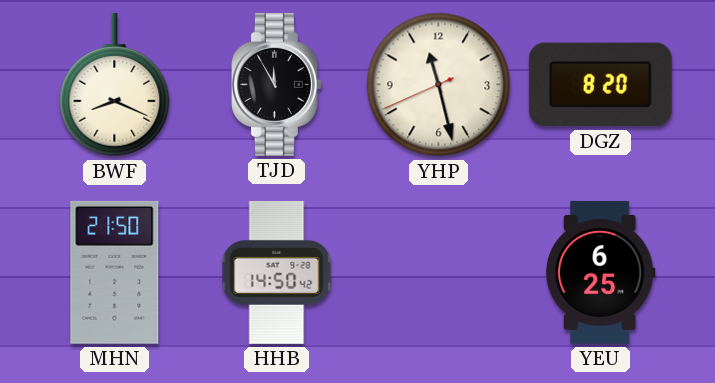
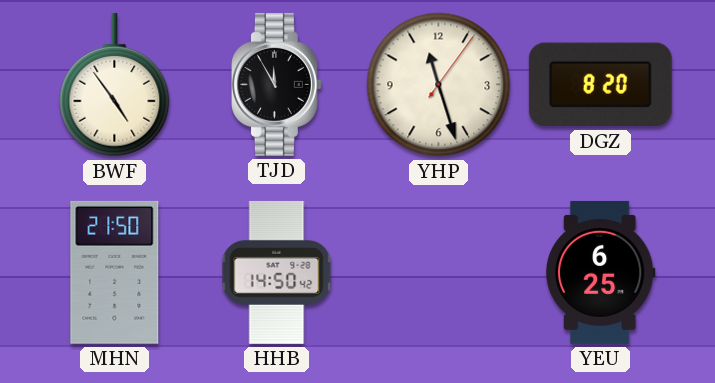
BWF: 8:19 -> 4:54 (115, 85)
YHP: 11:27:41 -> 11:27:06 (439, 85)
